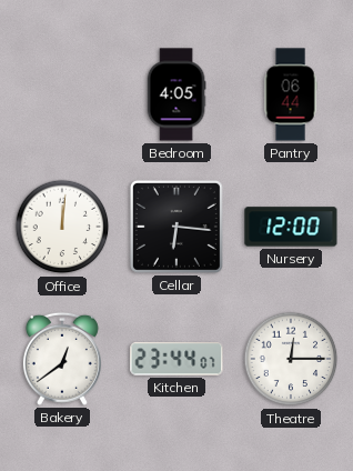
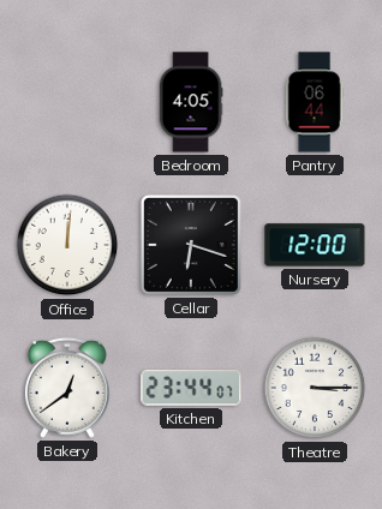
Cellar: 6:16 -> 6:18 (191, 245)
Theatre: 12:15 -> 3:15 (315, 388)
